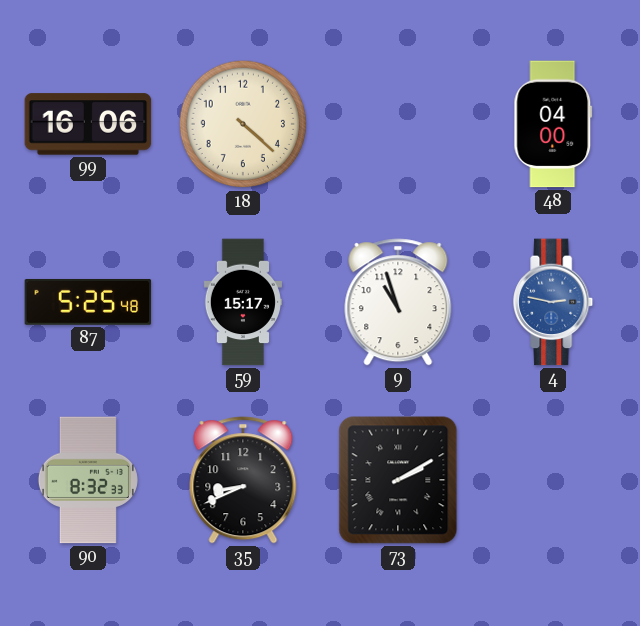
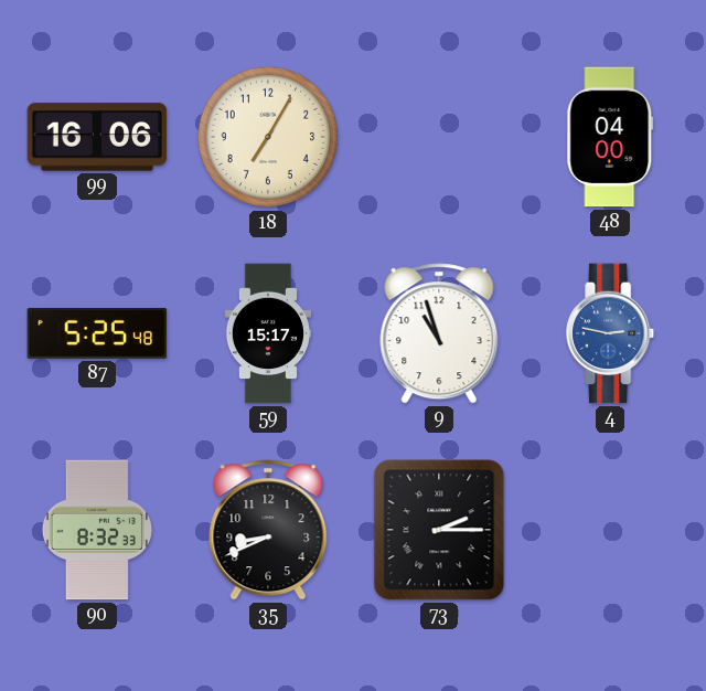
18: 4:22 -> 7:05 (268, 137)
73: 2:10 -> 2:15 (439, 530)
